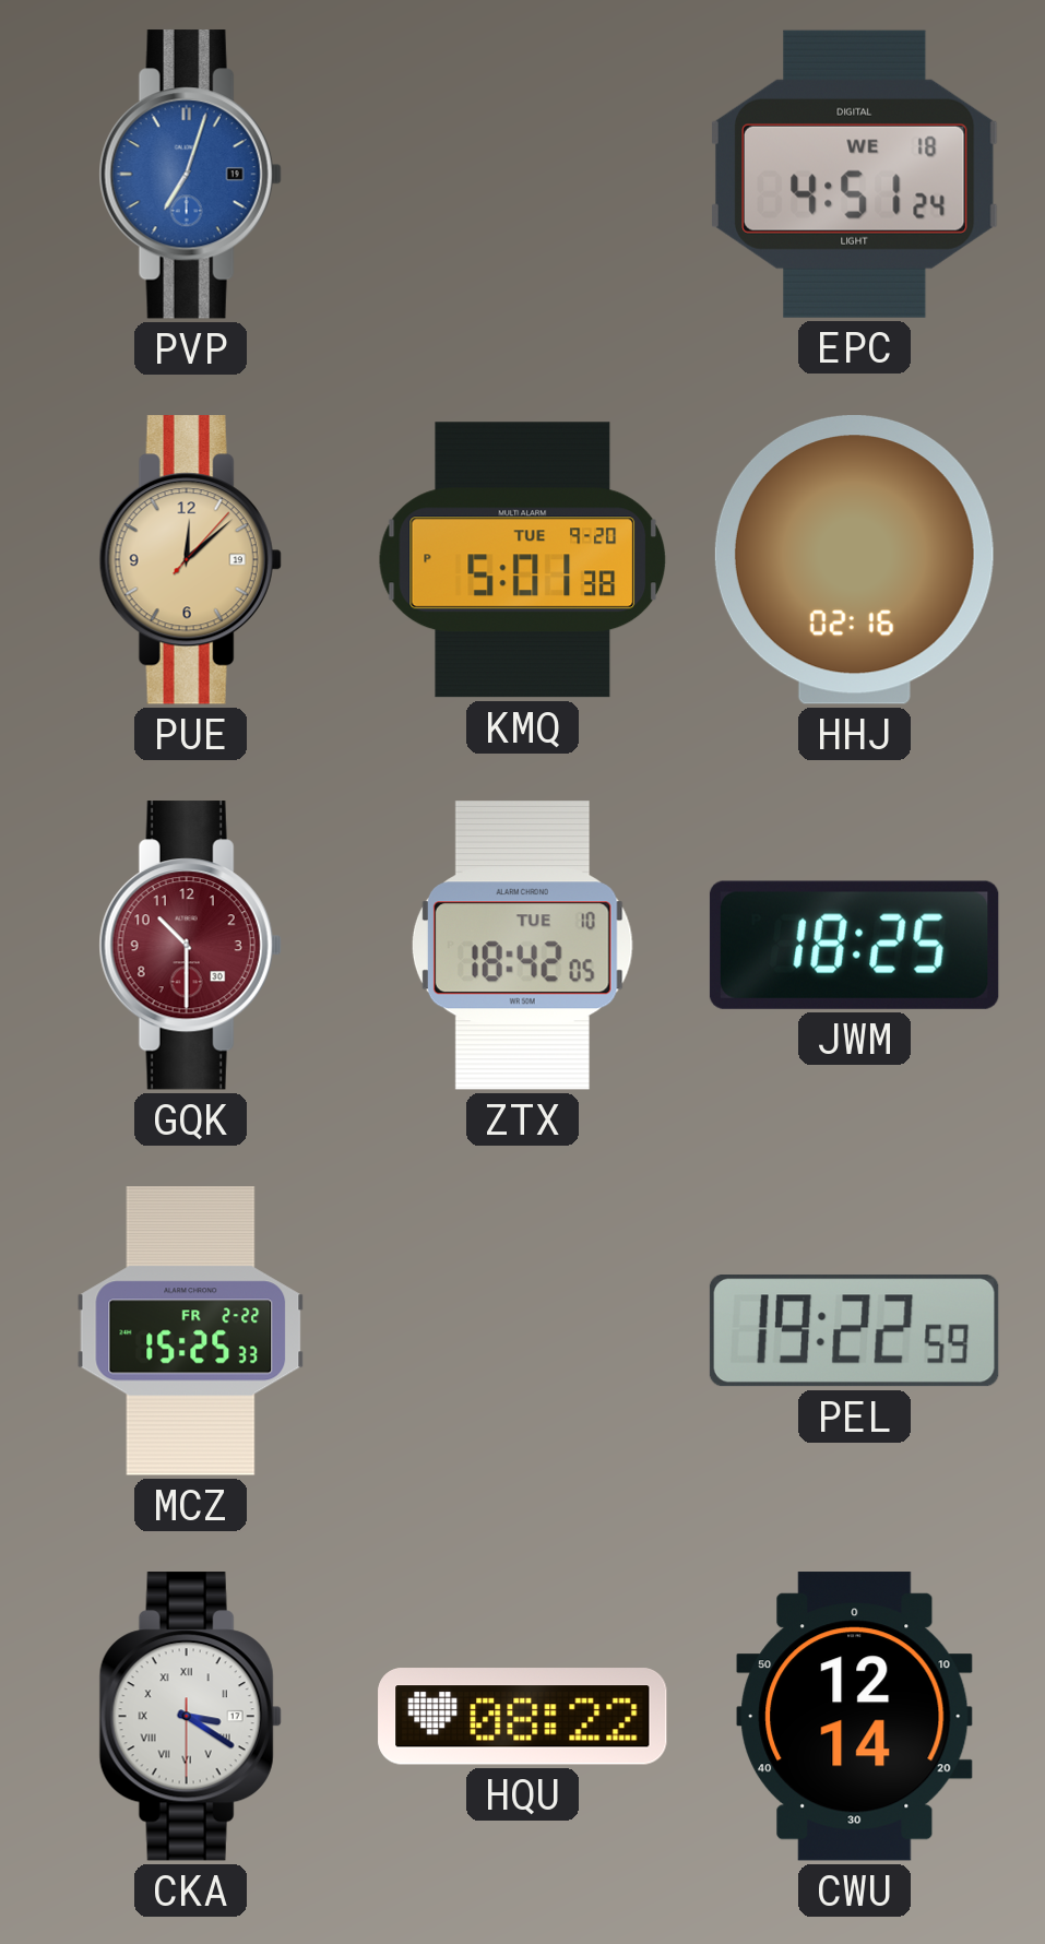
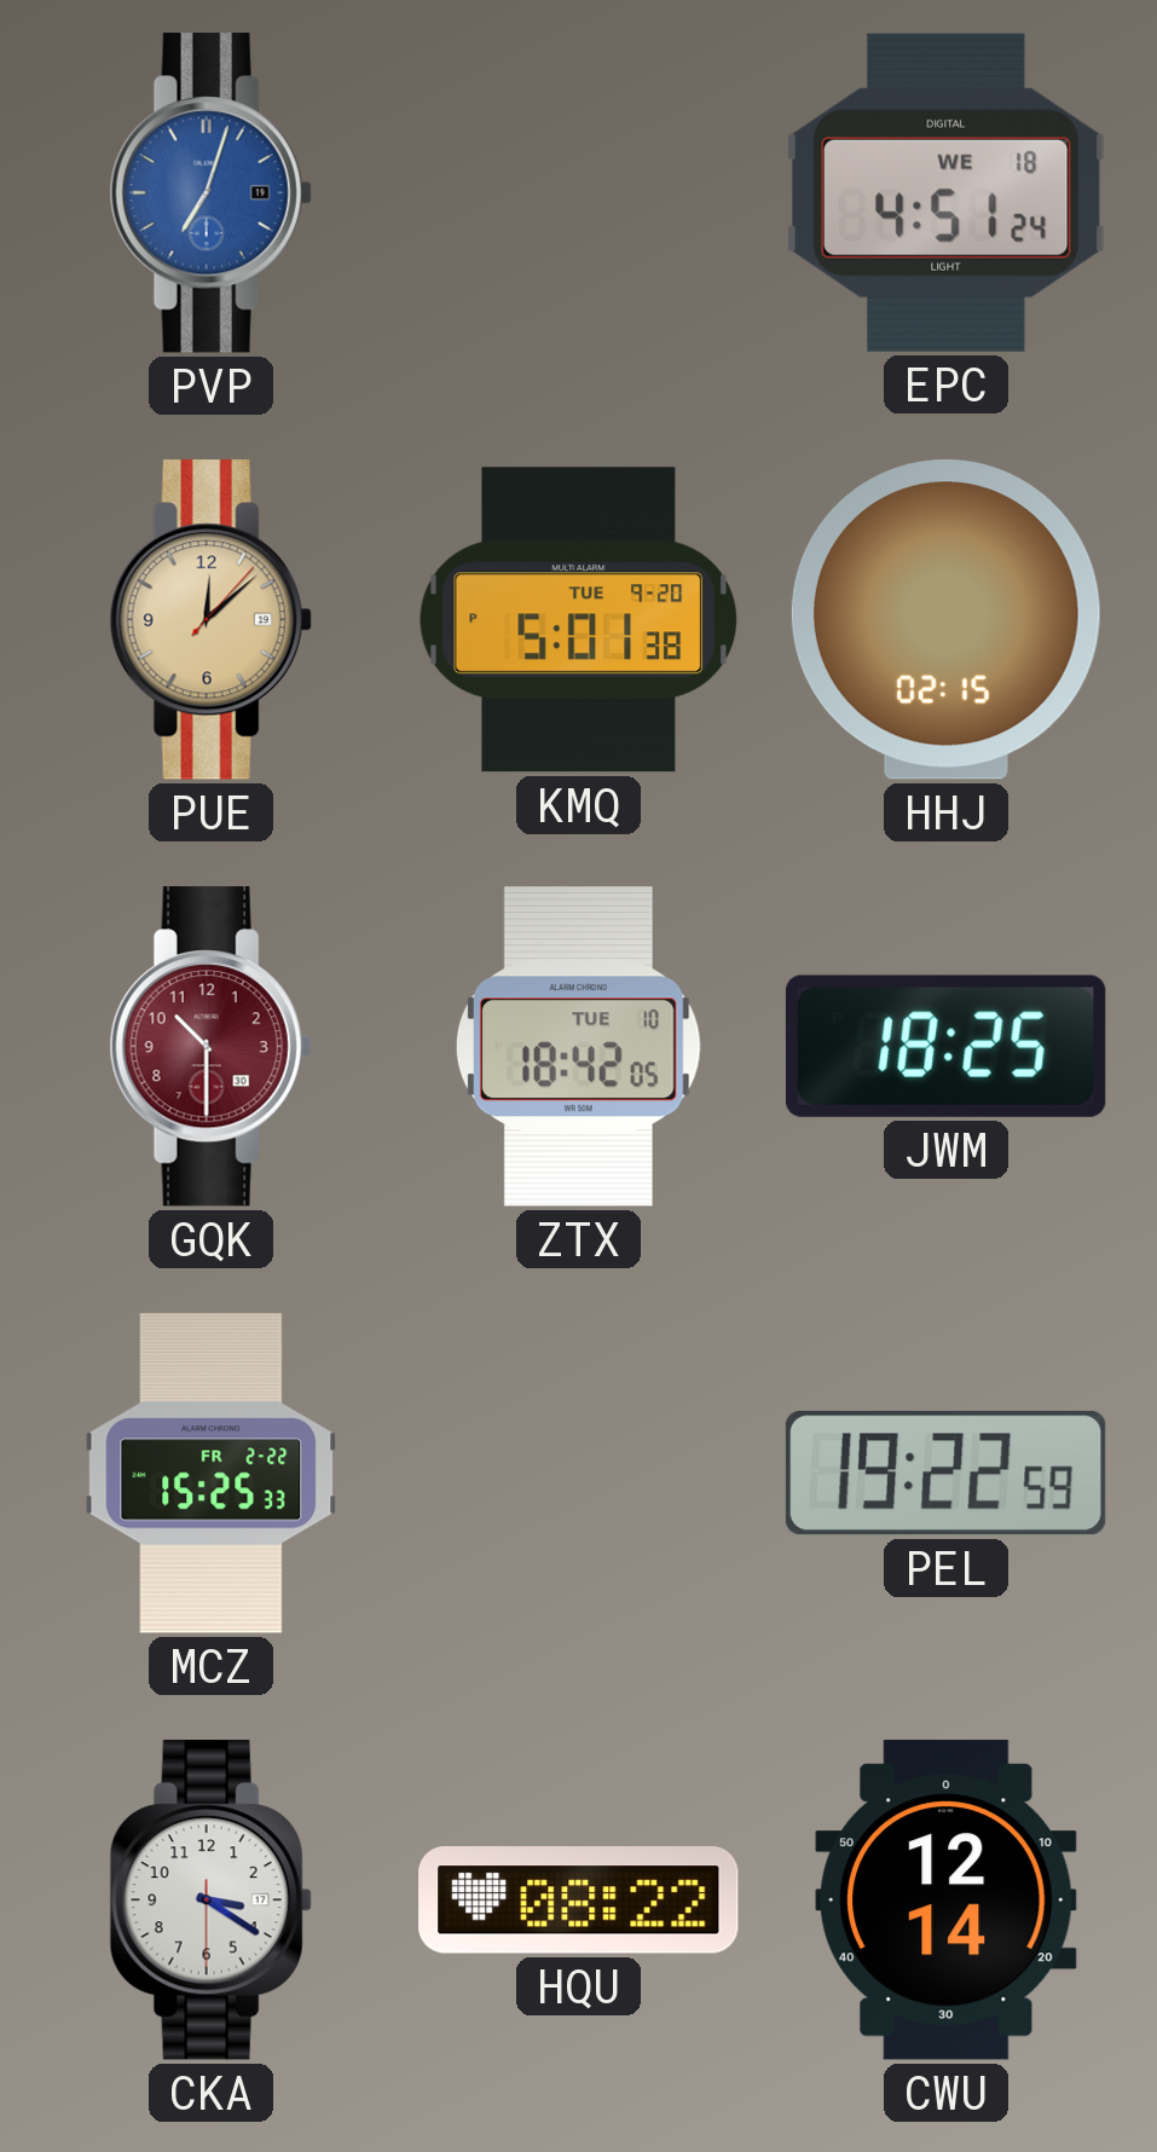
HHJ: 02:16 -> 02:15 (945, 620)
CKA numerals: Roman -> Arabic (210, 1901)
